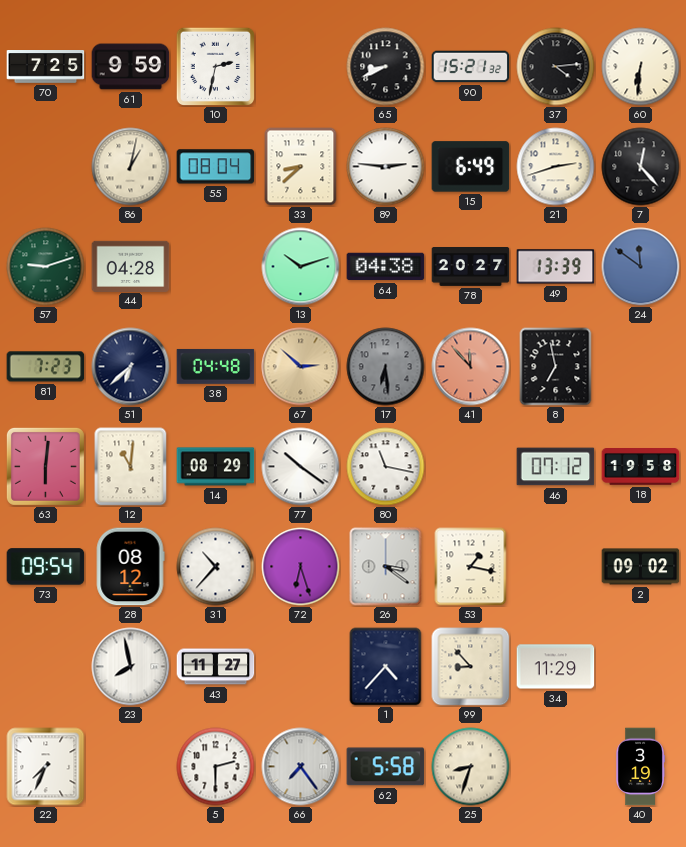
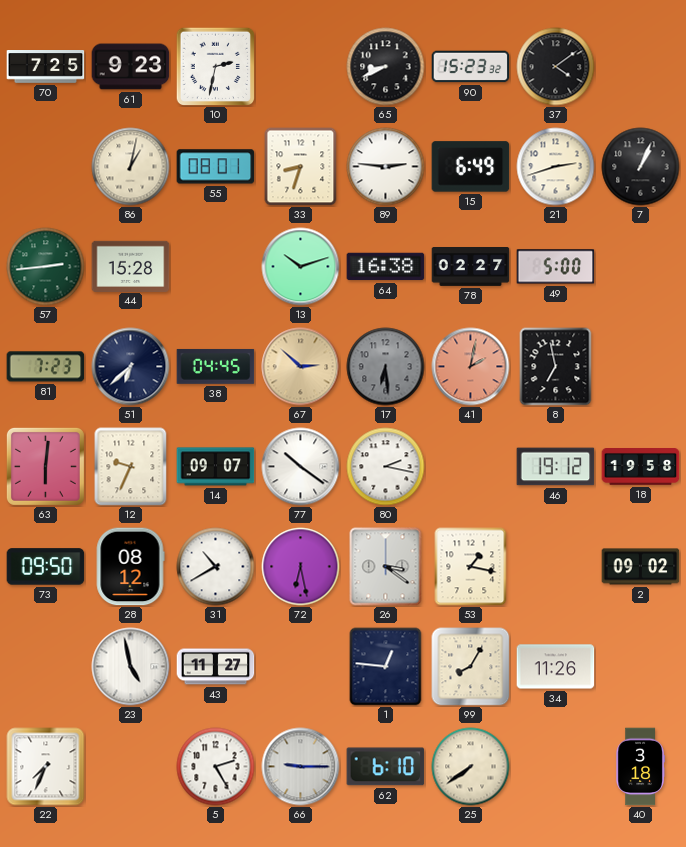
61: 9:59 -> 9:23 (131, 67)
90: 15:21 -> 15:23 (471, 67)
37: 4:14 -> 4:09 (556, 67)
60: 6:31 -> none (641, 67)
55: 08:04 -> 08:01 (216, 167)
33: 8:38 -> 8:33 (301, 167)
7: 12:23 -> 1:04 (641, 167)
57: 9:12 -> 2:44 (46, 267)
44: 04:28 -> 15:28 (131, 266)
64: 04:38 -> 16:38 (386, 267)
78: 20:27 -> 02:27 (471, 267)
49: 13:39 -> 5:00 (556, 267)
24: 11:51 -> none (641, 267)
38: 04:48 -> 04:45 (216, 366)
41: 11:53 -> 2:02 (471, 367)
12: 11:01 -> 9:34 (131, 467)
14: 08:29 -> 09:07 (216, 467)
80: 11:17 -> 2:17 (386, 467)
46: 07:12 -> 19:12 (556, 467)
73: 09:54 -> 09:50 (46, 567)
31: 10:37 -> 10:40 (216, 567)
72: 6:27 -> 6:28 (301, 567)
23: 7:58 -> 4:58 (131, 667)
1: 4:37 -> 12:46 (386, 667)
99: 8:53 -> 8:05 (471, 667)
34: 11:29 -> 11:26 (556, 667)
5: 2:30 -> 2:25 (216, 767)
66: 7:24 -> 9:15 (301, 767)
62: 5:58 -> 6:10 (386, 767)
25: 8:33 -> 7:39 (471, 767)
40: 3:19 -> 3:18 (640, 767)
